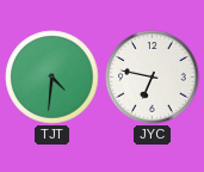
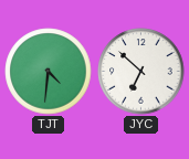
JYC: 6:47 -> 6:52 (141, 72)
